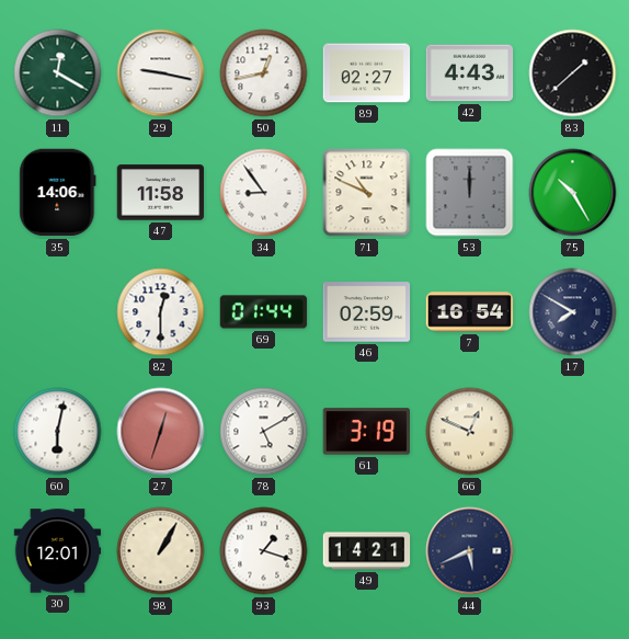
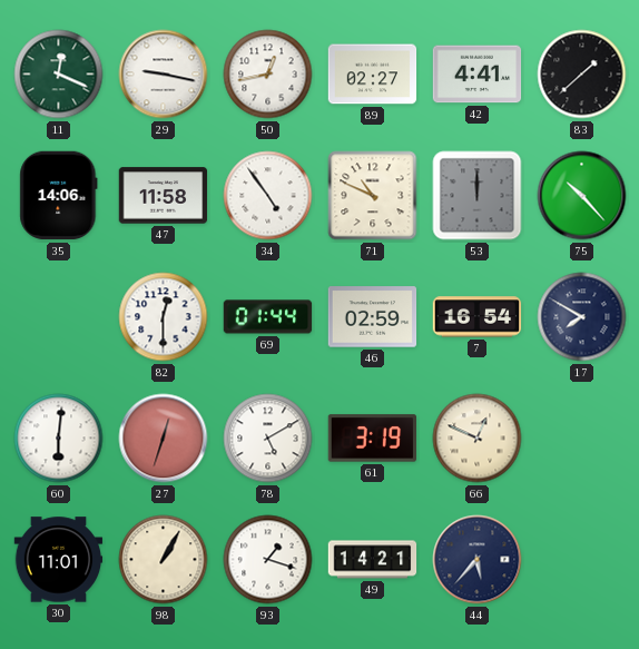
11: 12:20 -> 12:19 (59, 75)
42: 4:43 -> 4:41 (478, 75)
34: 8:54 -> 4:54 (268, 196)
75: 10:25 -> 10:23 (582, 196)
60: 6:02 -> 6:01 (59, 439)
30: 12:01 -> 11:01 (59, 560)
44: 5:41 -> 5:37 (478, 560)
